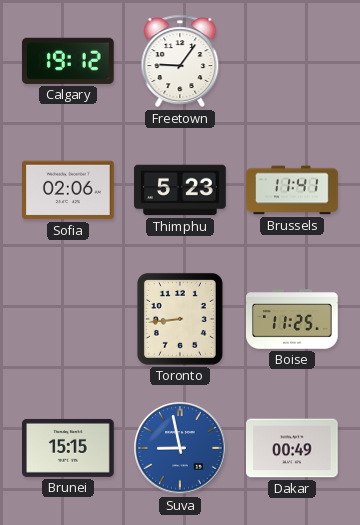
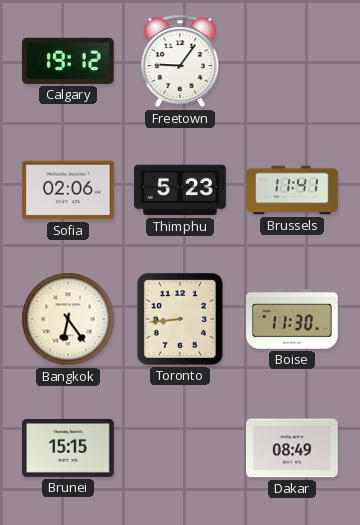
Bangkok: none -> 6:24 (68, 319)
Boise: 11:25 -> 11:30 (293, 320)
Suva: 8:58 -> none (180, 448)
Dakar: 00:49 -> 08:49 (293, 448)
